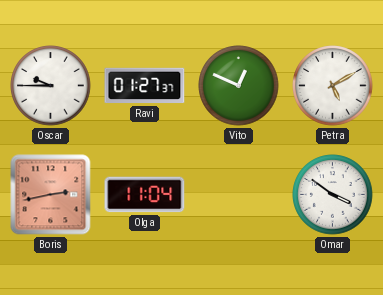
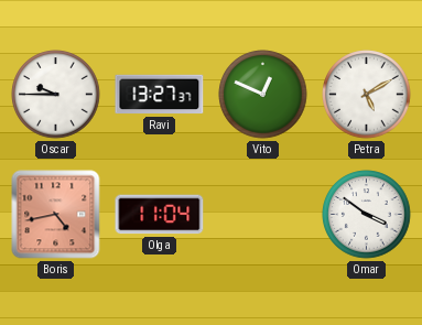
Ravi: 01:27 -> 13:27 (160, 95)
Boris: 2:43 -> 4:43 (56, 215)
